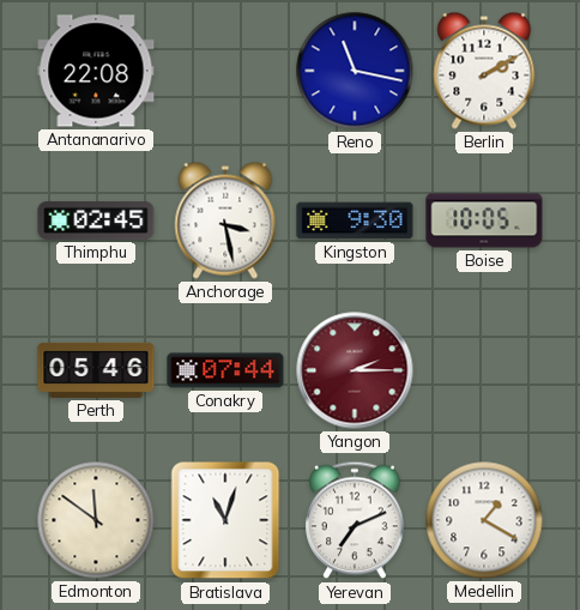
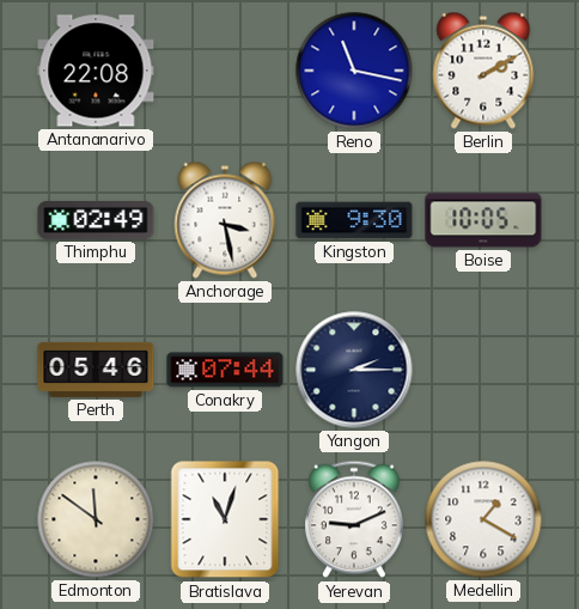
Thimphu: 02:45 -> 02:49 (96, 220)
Yangon dial: burgundy -> navy (354, 370)
Yerevan: 7:11 -> 9:11 (355, 519)
